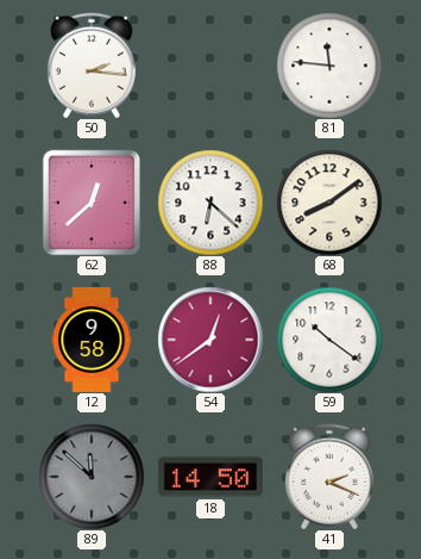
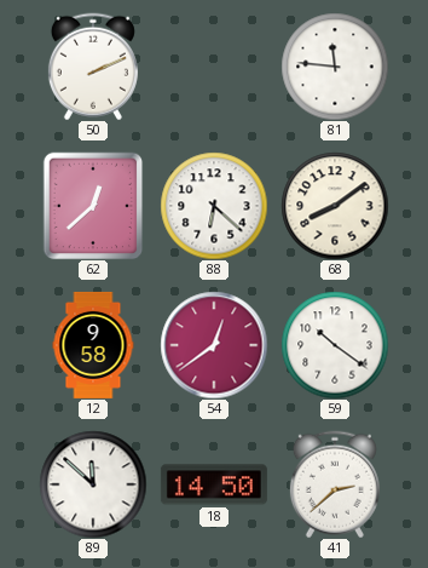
50: 2:16 -> 2:11 (93, 67)
89 dial: grey -> white (93, 484)
41: 2:19 -> 2:38 (335, 484)
